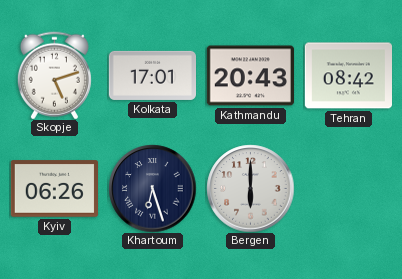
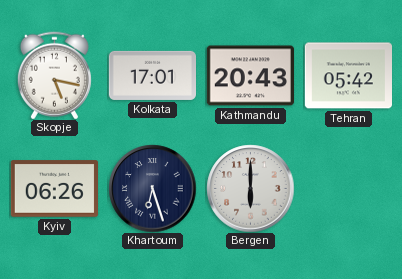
Skopje: 5:12 -> 5:17 (54, 75)
Tehran: 08:42 -> 05:42 (348, 76)
